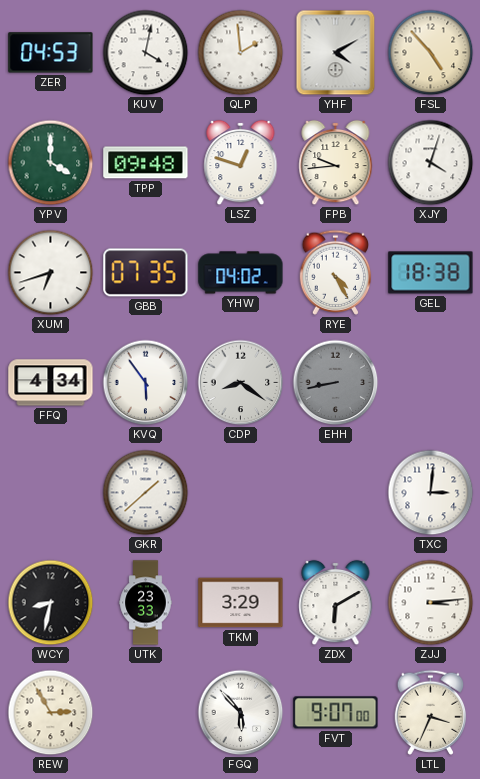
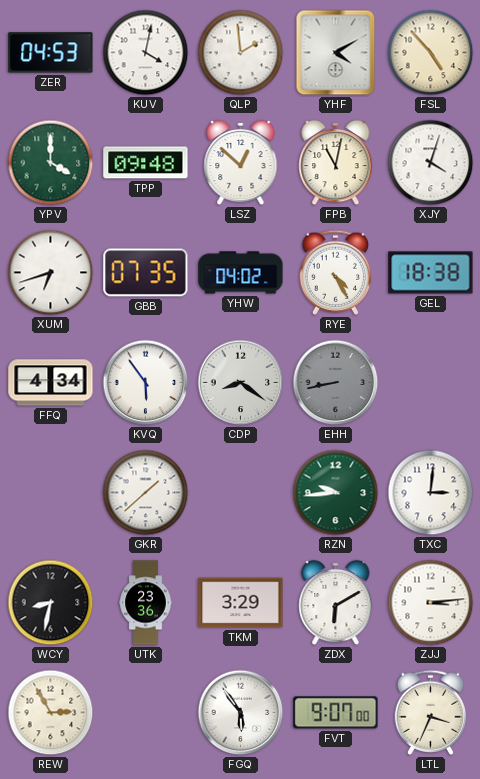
LSZ: 12:48 -> 12:52 (241, 163)
FPB: 9:44 -> 11:02 (336, 163)
RZN: none -> 9:44 (336, 493)
UTK: 23:33 -> 23:36 (146, 603)
FGQ: 5:53 -> 5:54 (241, 713)
